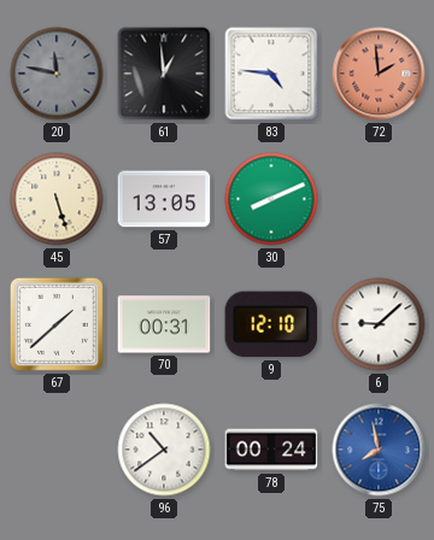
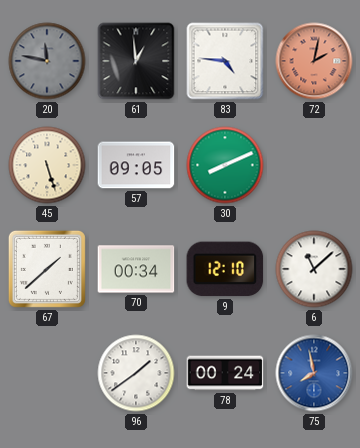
72: 1:59 -> 2:02 (314, 61)
57: 13:05 -> 09:05 (136, 165)
70: 00:31 -> 00:34 (136, 269)
6: 9:08 -> 11:08 (314, 269)
96: 10:39 -> 1:39 (136, 373)
